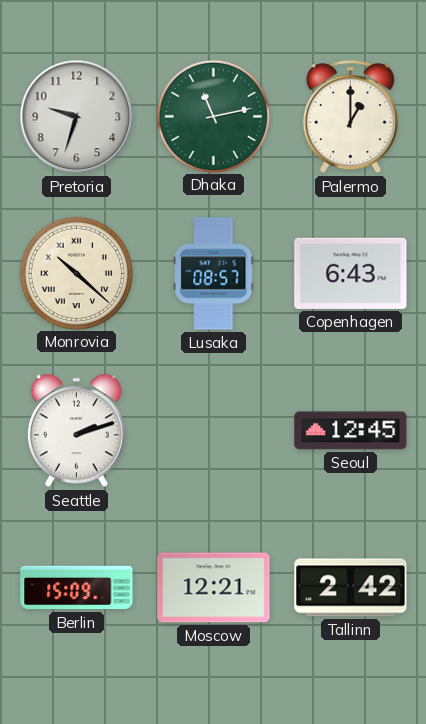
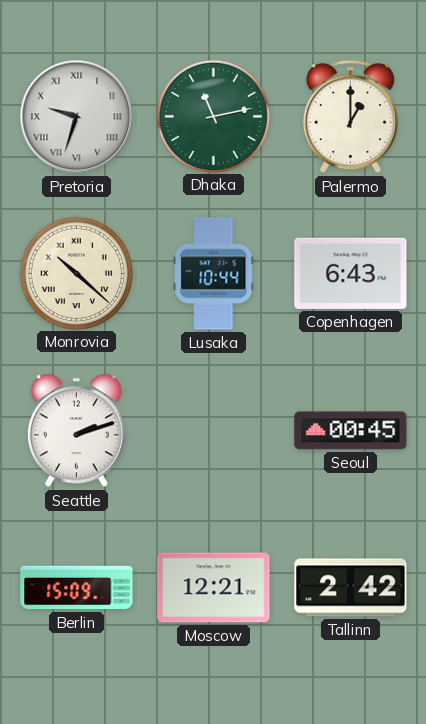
Pretoria numerals: Arabic -> Roman (77, 117)
Lusaka: 08:57 -> 10:44 (214, 274)
Seoul: 12:45 -> 00:45 (351, 431)
